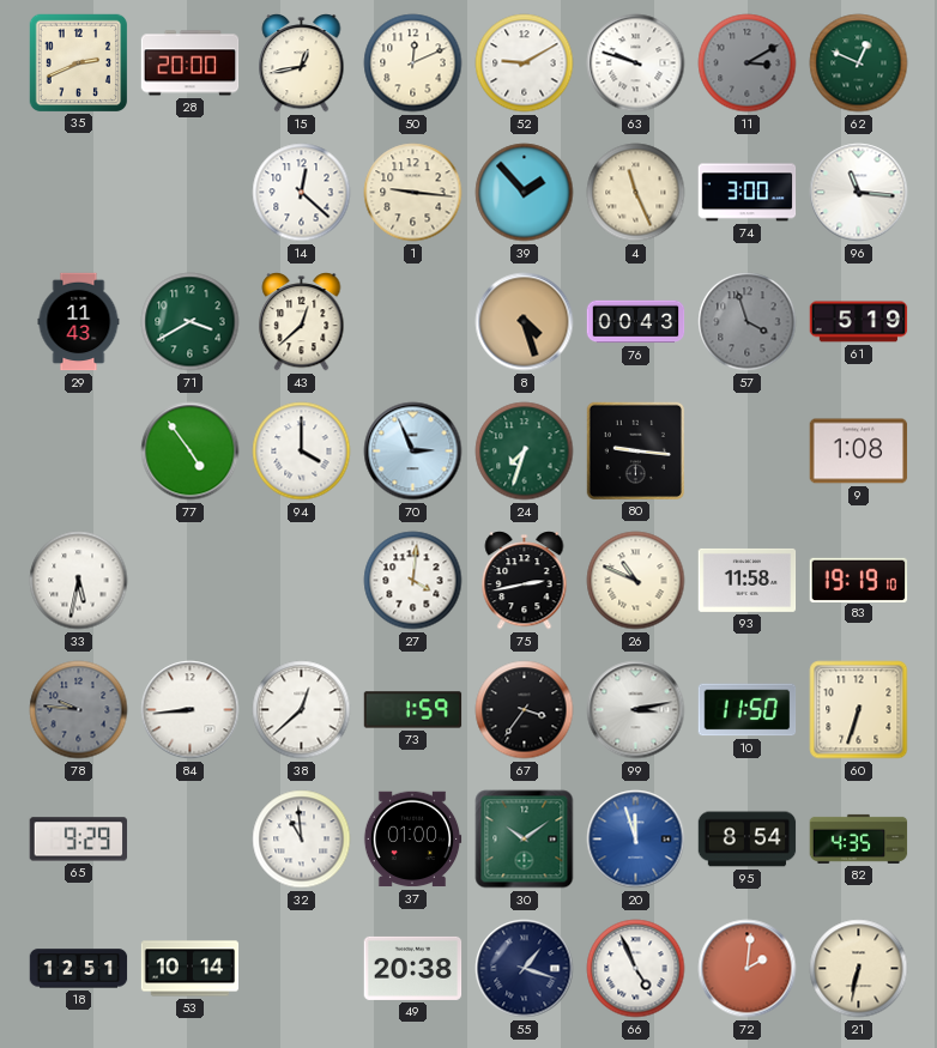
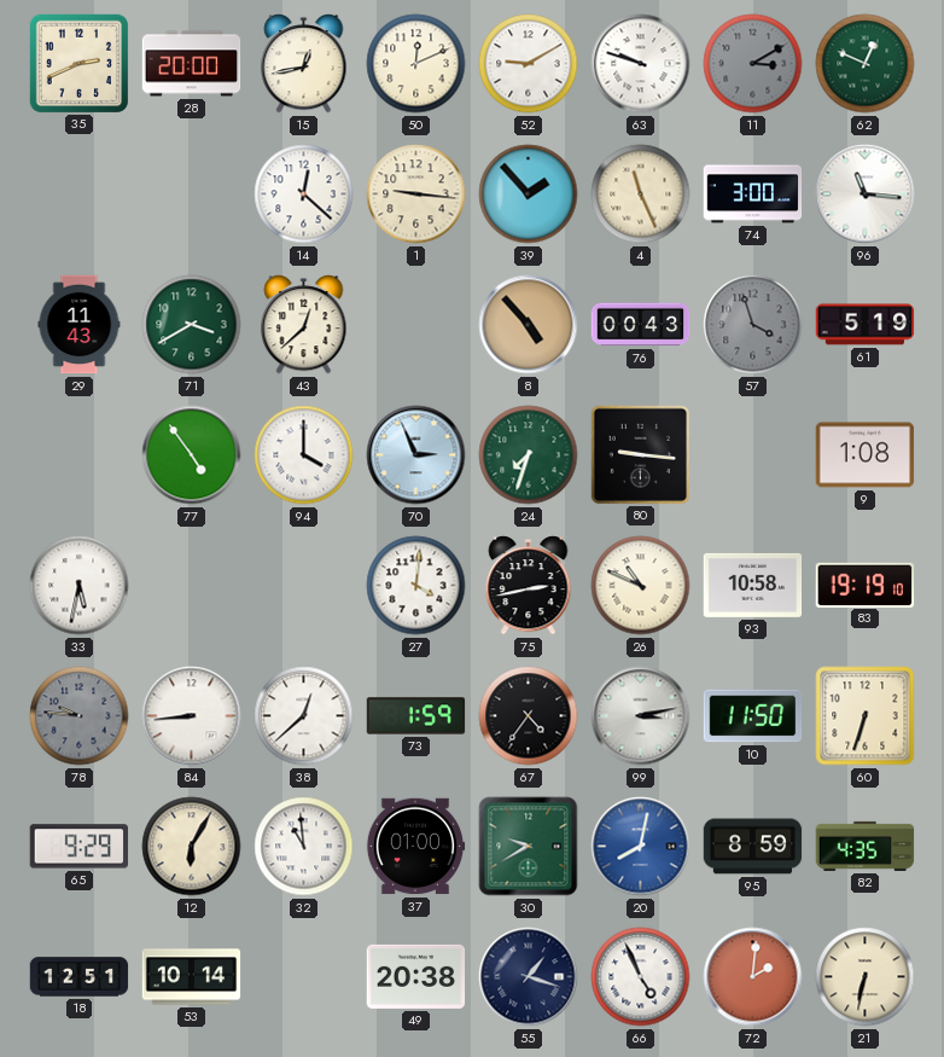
8: 4:27 -> 4:53 (529, 325)
93: 11:58 -> 10:58 (753, 585)
67: 3:36 -> 4:36 (529, 716)
12: none -> 6:05 (192, 847)
30: 10:09 -> 9:40 (529, 847)
20: 11:57 -> 8:02 (641, 847)
95: 8:54 -> 8:59 (753, 847)
